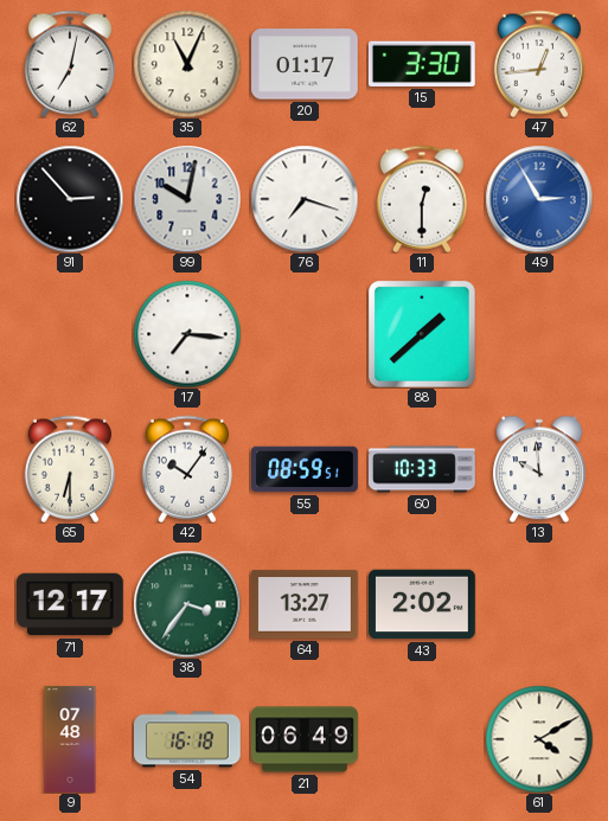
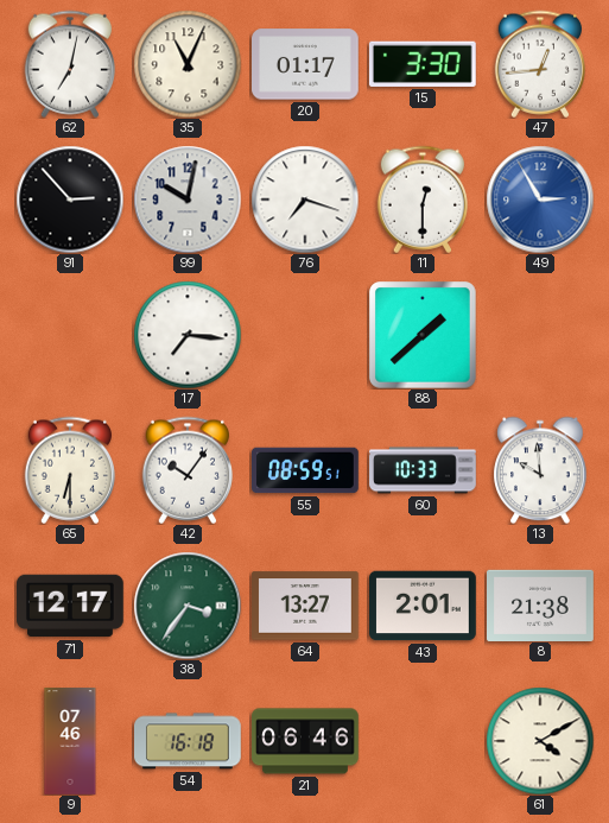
43: 2:02 -> 2:01 (424, 606)
8: none -> 21:38 (541, 604)
9: 07:48 -> 07:46 (70, 741)
21: 06:49 -> 06:46 (305, 741)
